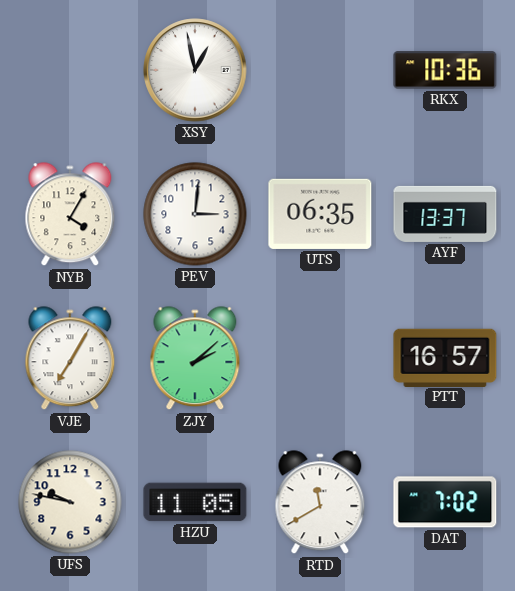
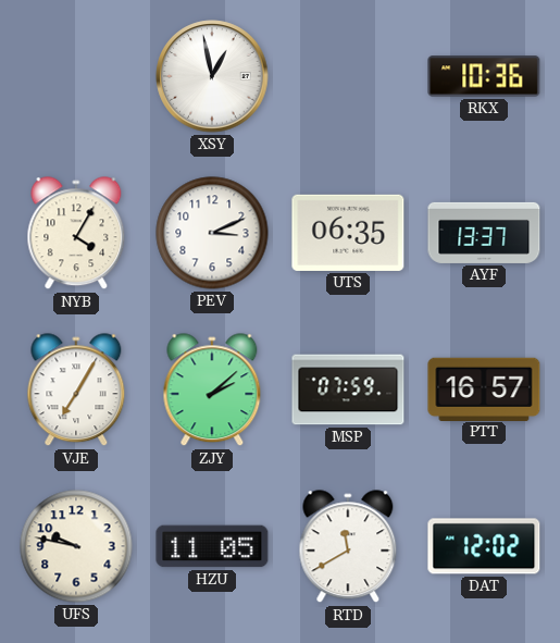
PEV: 3:01 -> 3:11 (212, 233)
MSP: none -> 07:59 (348, 389)
DAT: 7:02 -> 12:02 (484, 546)
